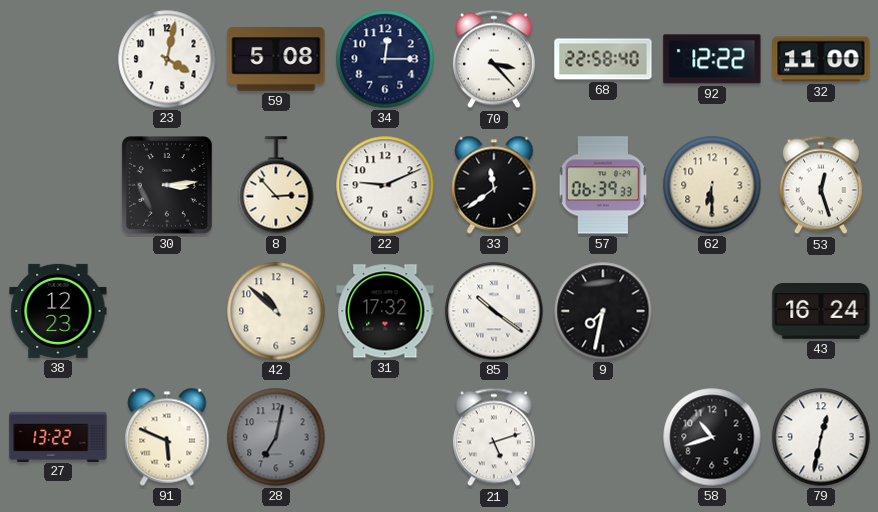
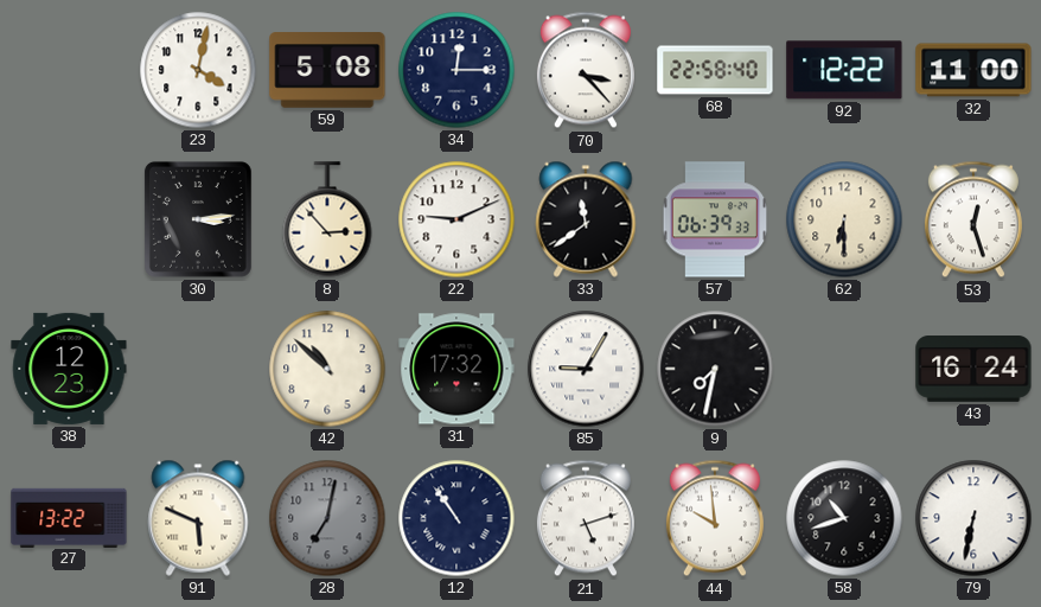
85: 10:21 -> 9:05 (586, 369)
12: none -> 10:54 (456, 518)
44: none -> 9:59 (715, 518)
79: 12:32 -> 6:32 (973, 518)
